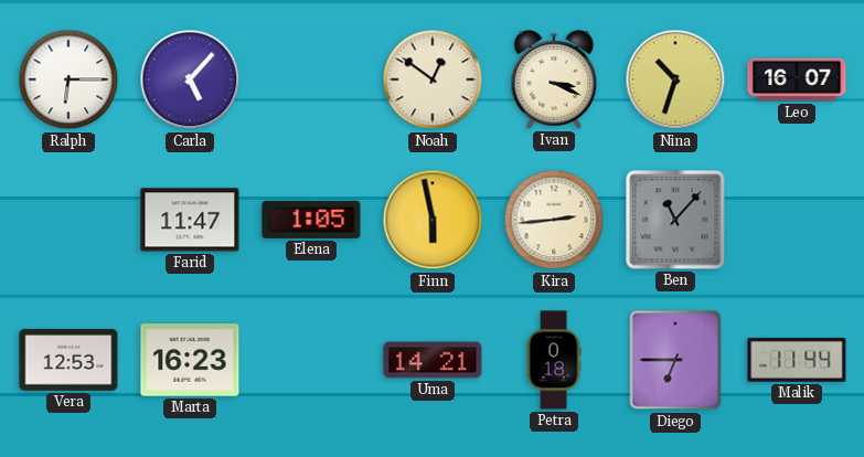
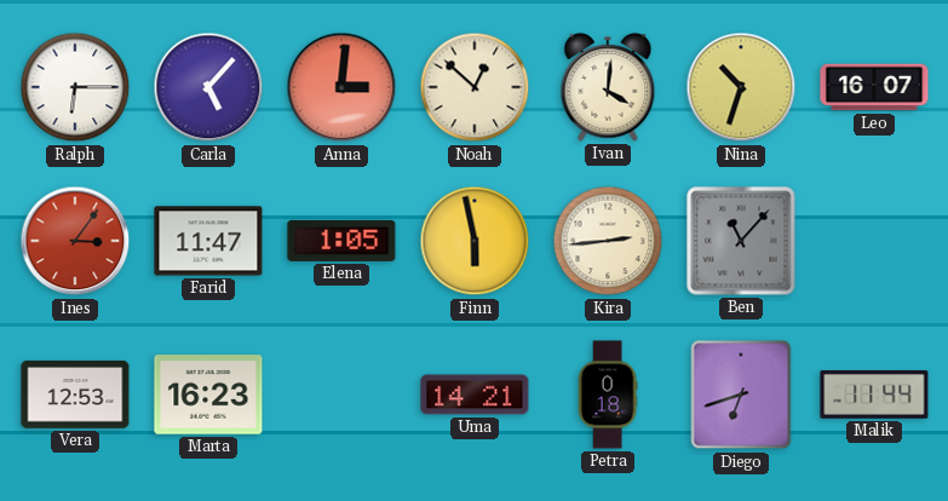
Anna: none -> 3:01 (341, 87)
Noah: 12:51 -> 12:52 (475, 87)
Ivan: 3:19 -> 4:01 (608, 88)
Ines: none -> 3:06 (75, 241)
Diego: 6:45 -> 6:42 (741, 395)
